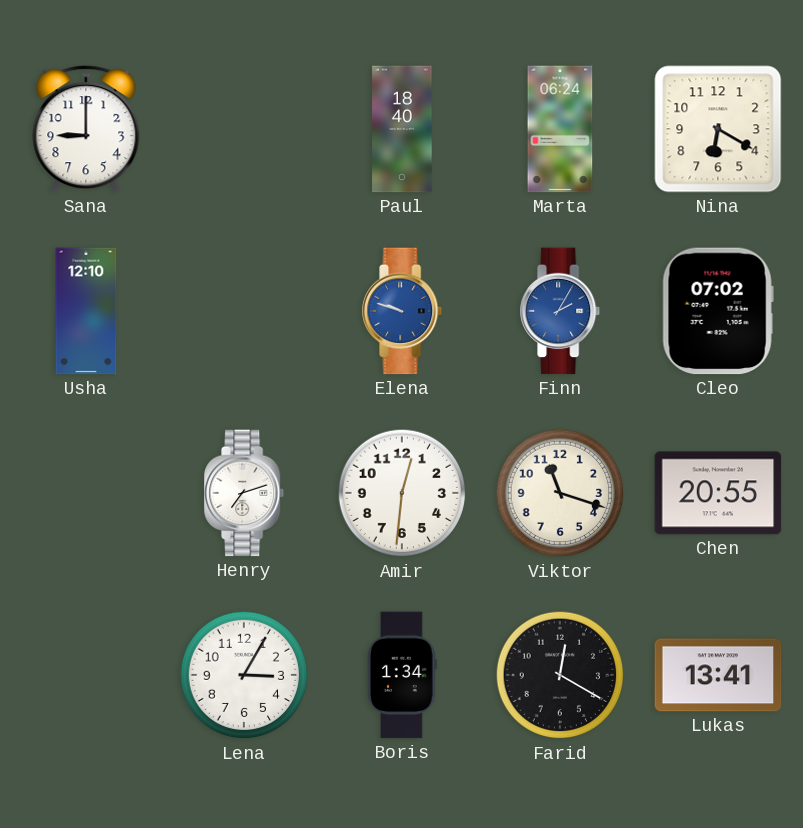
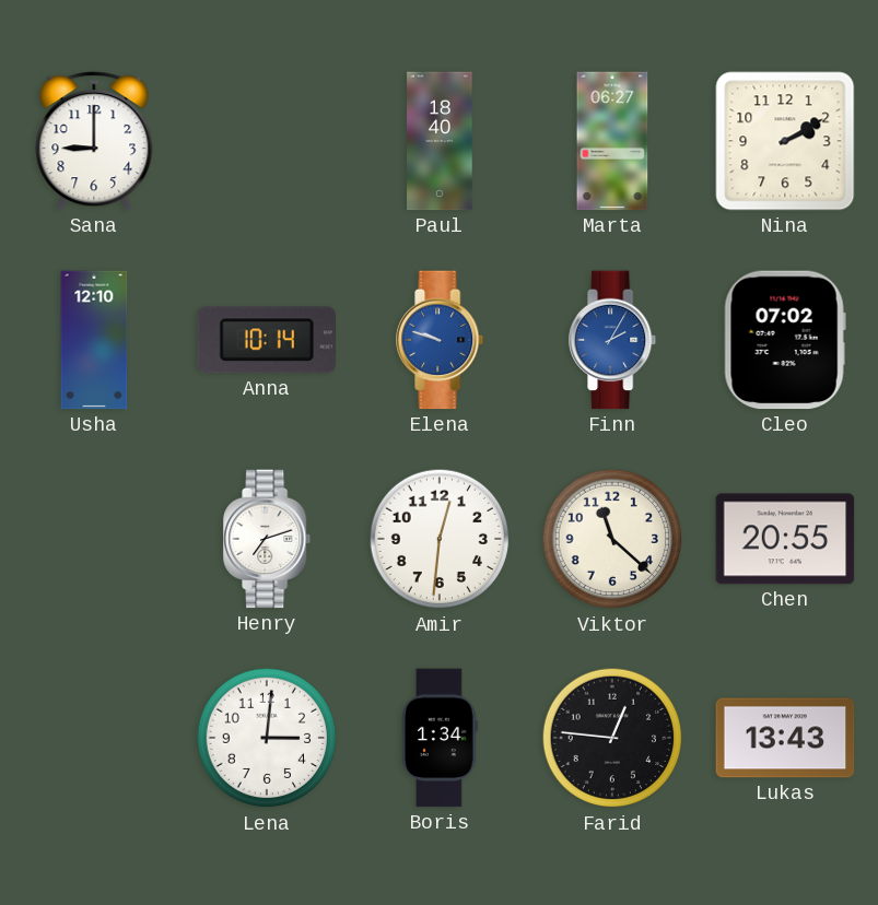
Marta: 06:24 -> 06:27 (612, 141)
Nina: 6:20 -> 2:10 (785, 141)
Anna: none -> 10:14 (266, 340)
Viktor: 11:18 -> 11:22 (612, 539)
Lena: 3:05 -> 3:01 (267, 738)
Farid: 12:20 -> 12:46 (612, 738)
Lukas: 13:41 -> 13:43 (785, 738)
